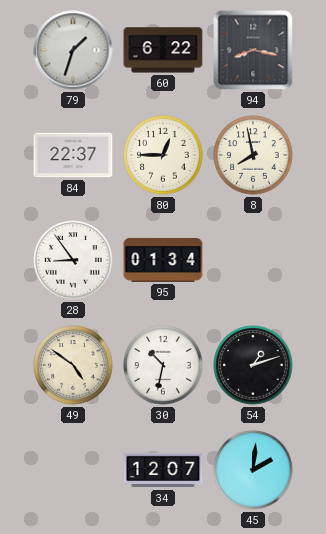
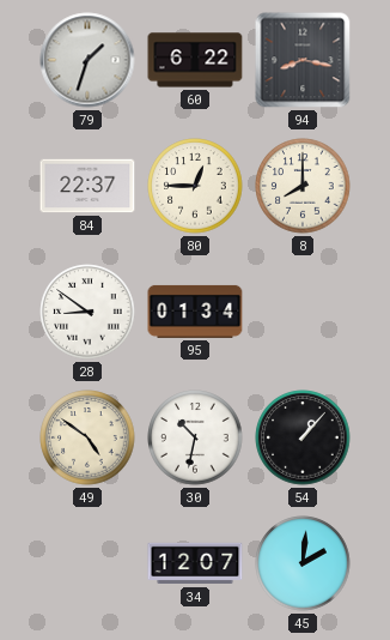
8: 7:58 -> 8:00 (303, 186)
28: 8:54 -> 8:51 (87, 312)
54: 1:12 -> 1:07 (303, 437)
